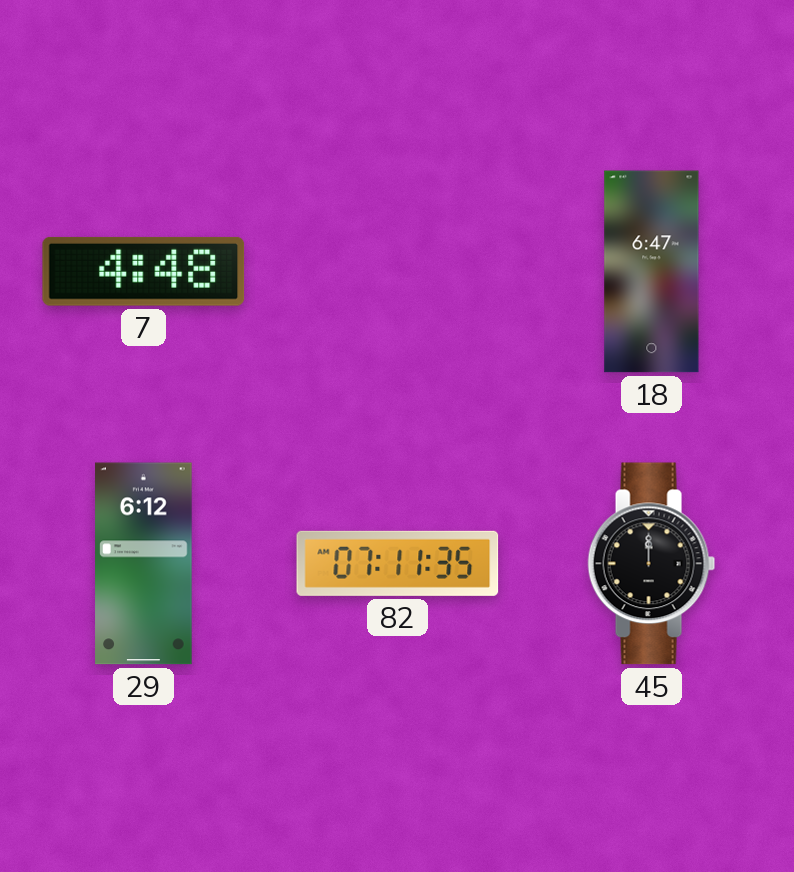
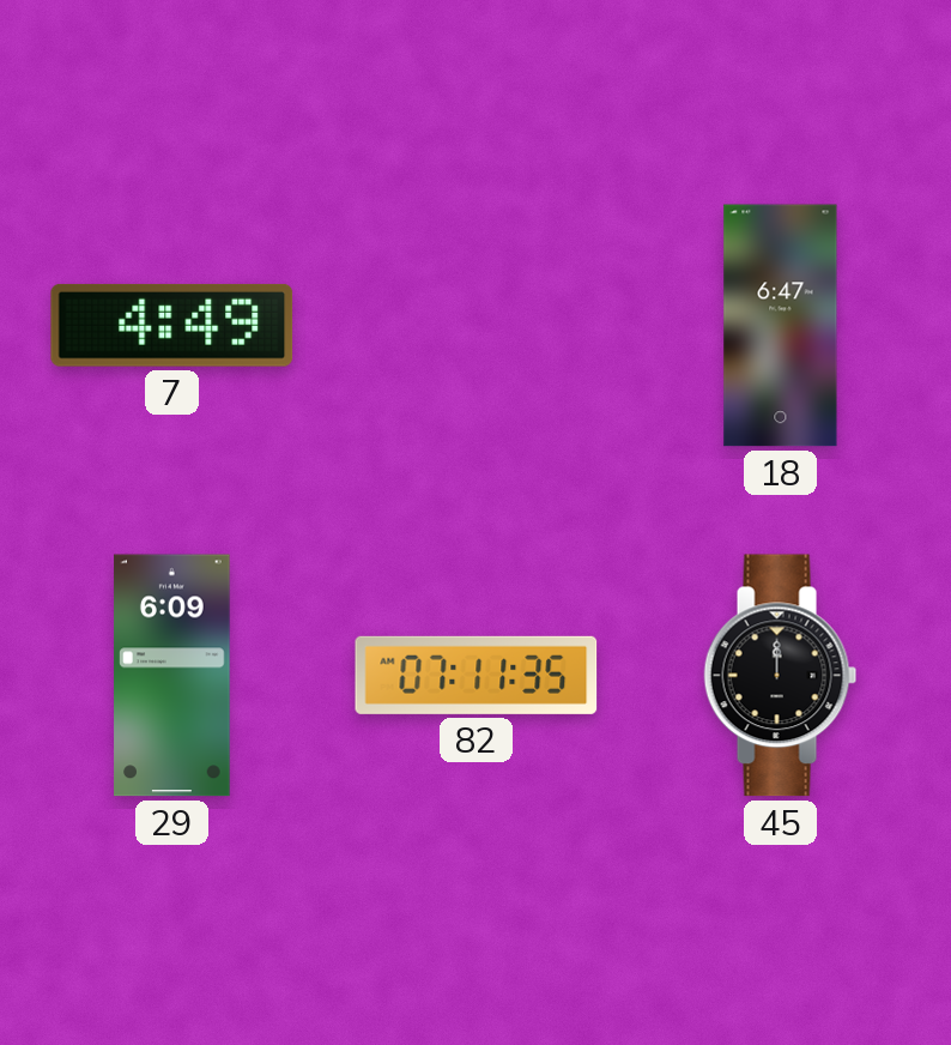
7: 4:48 -> 4:49 (172, 325)
29: 6:12 -> 6:09 (172, 676)
